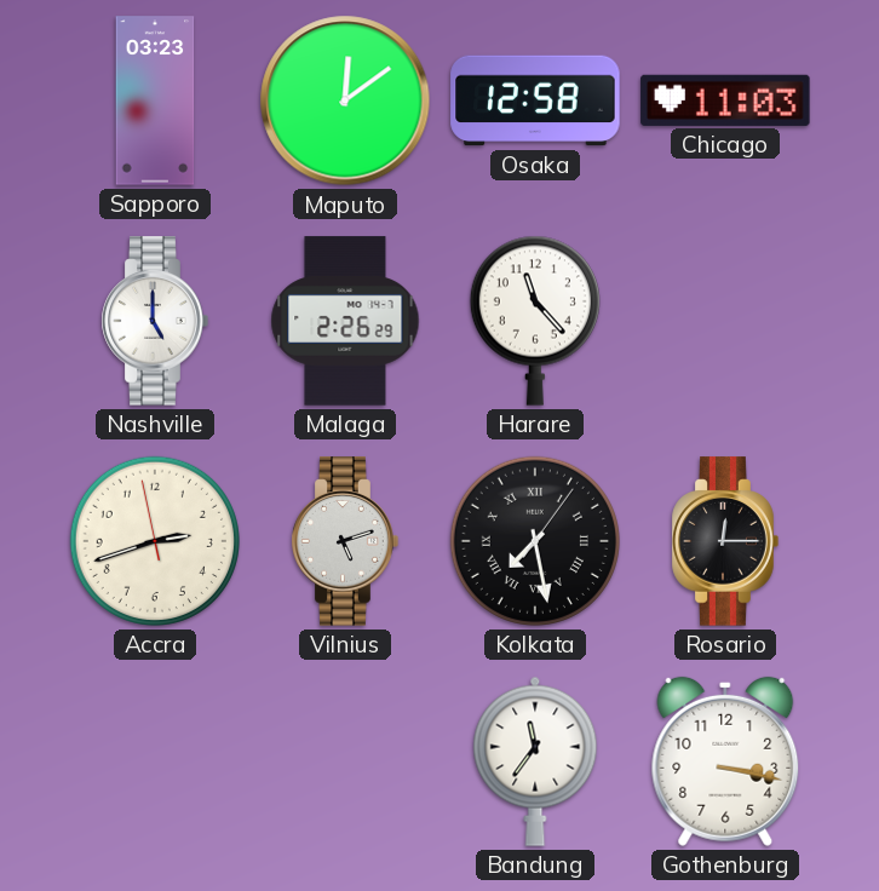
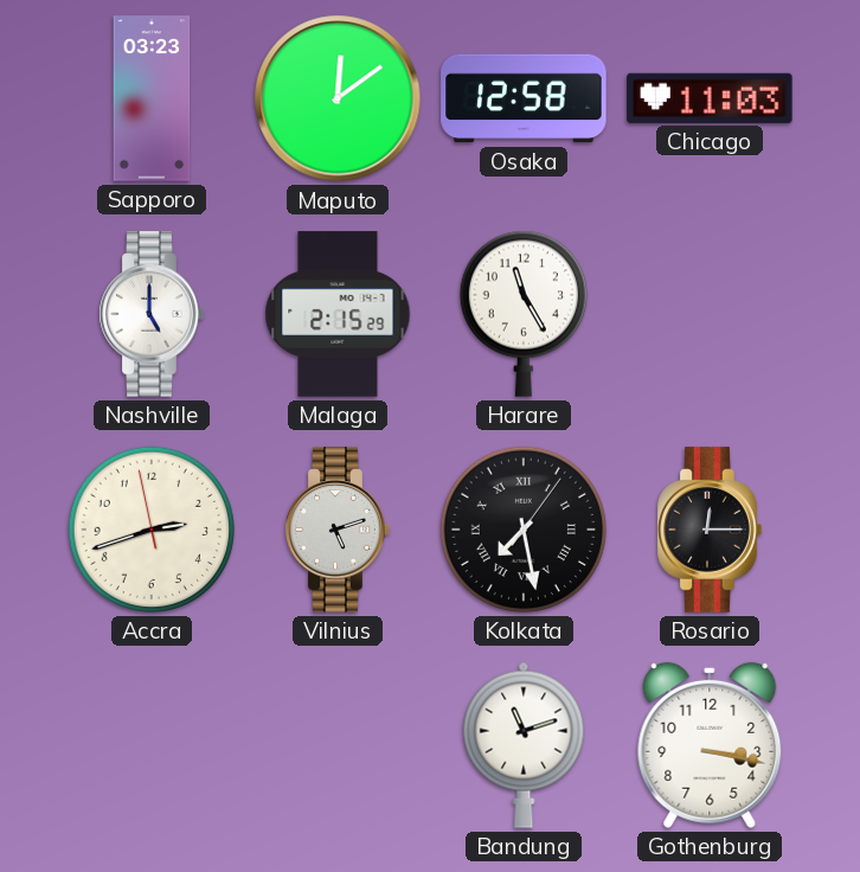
Malaga: 2:26 -> 2:15 (338, 314)
Harare: 11:23 -> 11:25 (524, 314)
Bandung: 11:36 -> 11:12 (524, 745)
